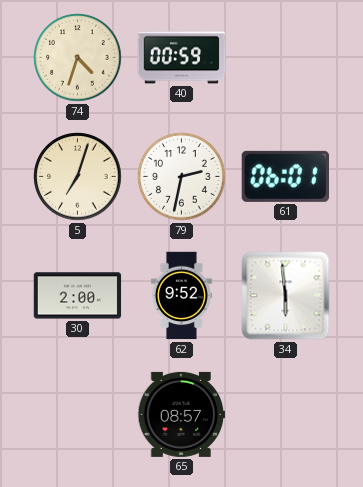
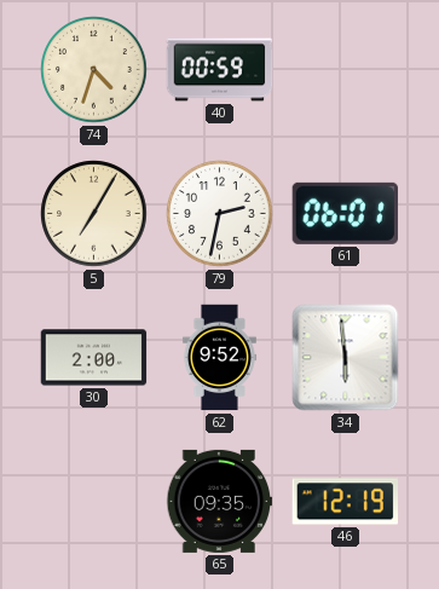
5: 7:03 -> 7:05 (94, 214)
65: 08:57 -> 09:35 (220, 501)
46: none -> 12:19 (345, 502)
